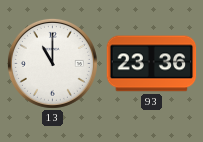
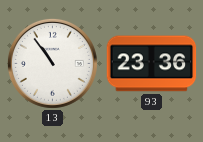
13: 11:00 -> 10:54 (52, 63)
